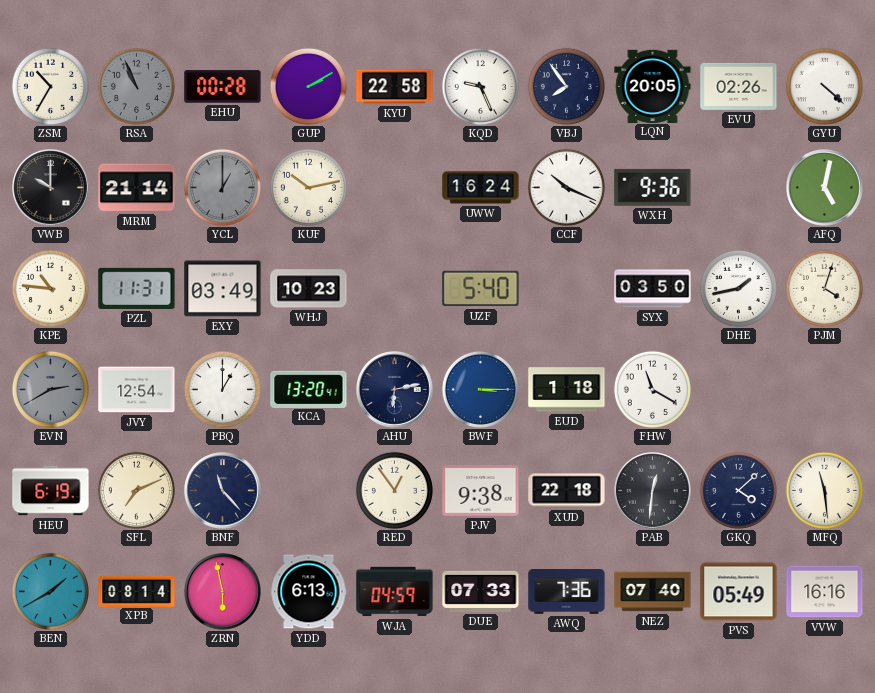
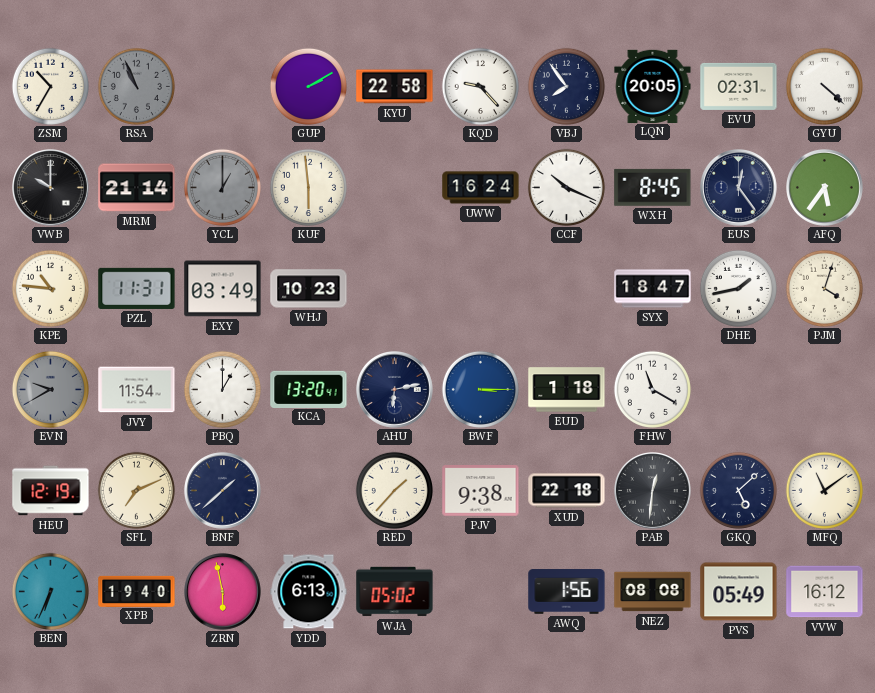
EHU: 00:28 -> none (223, 87)
KQD: 9:26 -> 9:23 (480, 86)
EVU: 02:26 -> 02:31 (739, 86)
KUF: 10:13 -> 5:59 (308, 187)
WXH: 9:36 -> 8:45 (653, 187)
EUS: none -> 12:24 (739, 188)
AFQ: 5:02 -> 5:36 (825, 188)
UZF: 5:40 -> none (481, 289)
SYX: 03:50 -> 18:47 (653, 289)
EVN: 2:40 -> 9:40 (50, 389)
JVY: 12:54 -> 11:54 (137, 390)
HEU: 6:19 -> 12:19 (51, 491)
BNF: 11:23 -> 1:38 (223, 491)
RED: 12:54 -> 1:37 (394, 490)
GKQ: 4:08 -> 5:08 (738, 490)
MFQ: 11:29 -> 11:09 (824, 490)
BEN: 1:40 -> 6:34 (50, 591)
XPB: 08:14 -> 19:40 (137, 591)
WJA: 04:59 -> 05:02 (395, 592)
DUE: 07:33 -> none (481, 591)
AWQ: 7:36 -> 1:56 (567, 592)
NEZ: 07:40 -> 08:08 (653, 592)
VVW: 16:16 -> 16:12 (825, 592)
